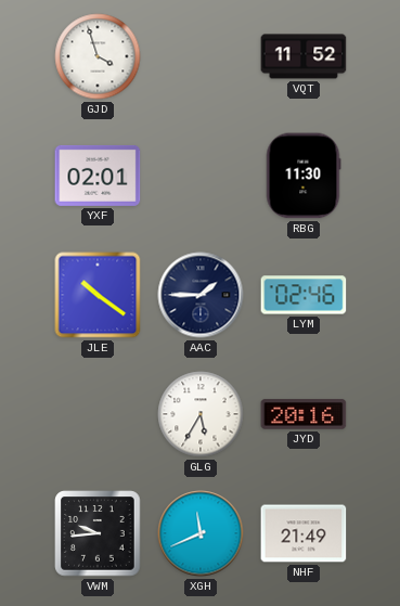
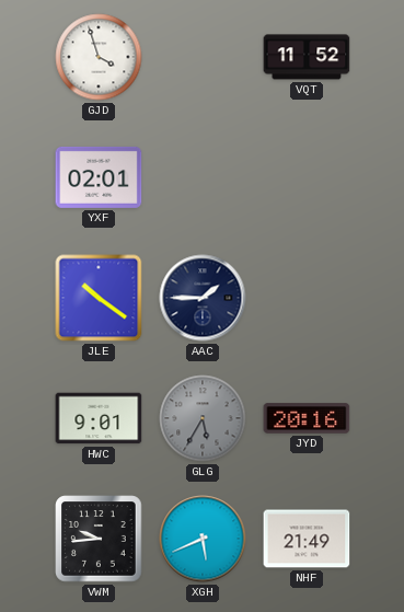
RBG: 11:30 -> none (304, 176)
LYM: 02:46 -> none (304, 295)
HWC: none -> 9:01 (99, 418)
GLG dial: white -> grey (203, 418)
XGH: 11:41 -> 5:41 (203, 539)
